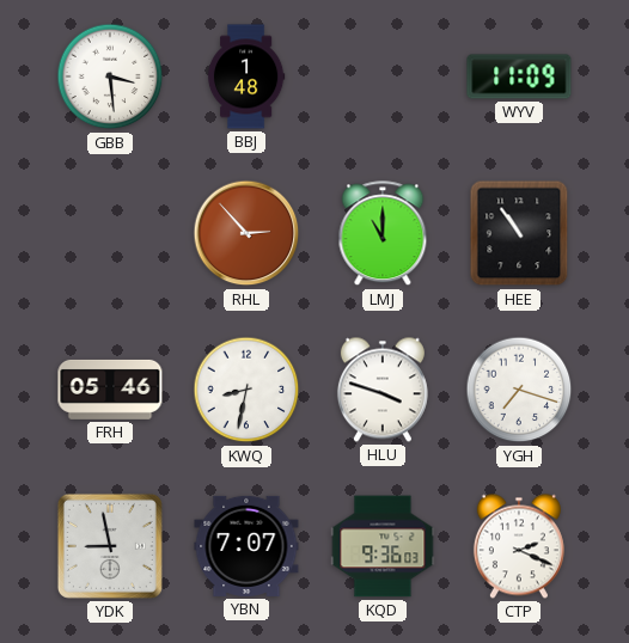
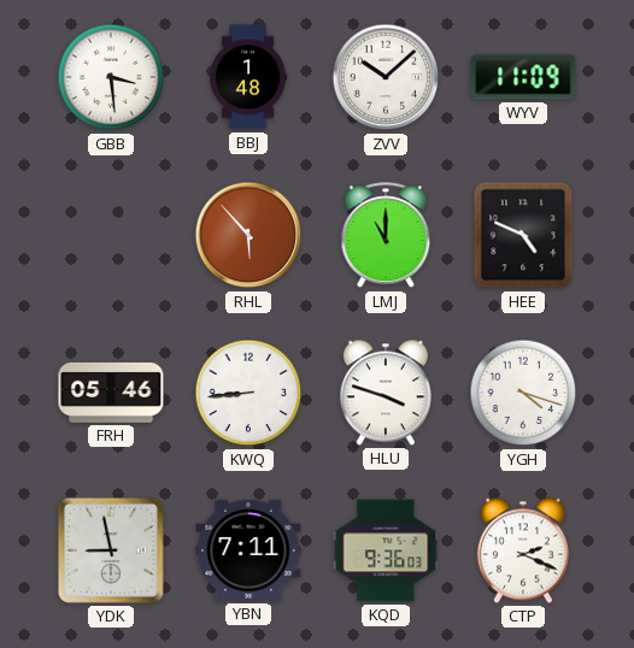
ZVV: none -> 10:08 (386, 77)
RHL: 2:53 -> 5:53 (248, 235)
HEE: 10:54 -> 4:49 (523, 235)
KWQ: 8:32 -> 8:44 (248, 393)
YGH: 7:18 -> 4:18 (523, 393)
YBN: 7:07 -> 7:11 (248, 550)
